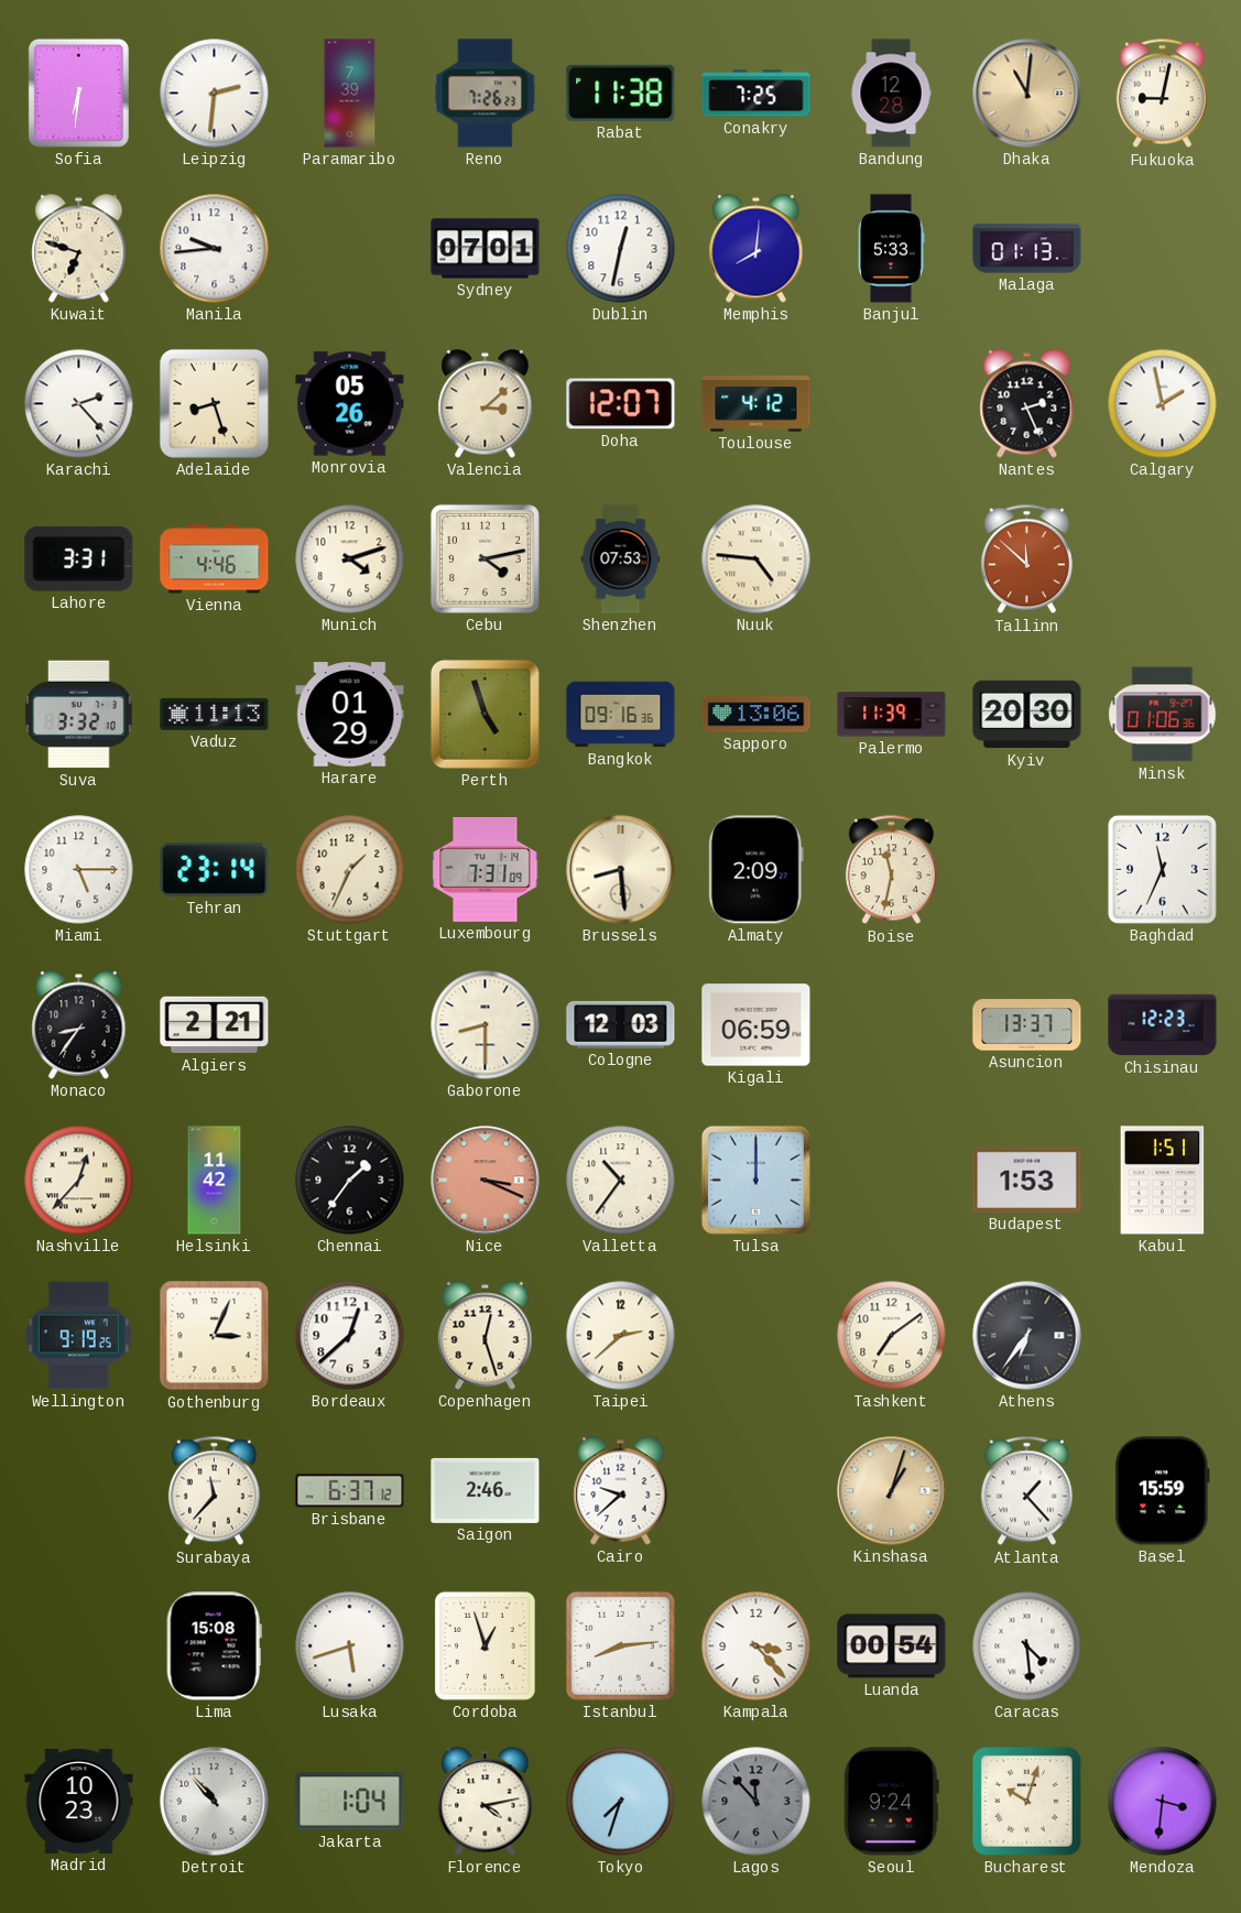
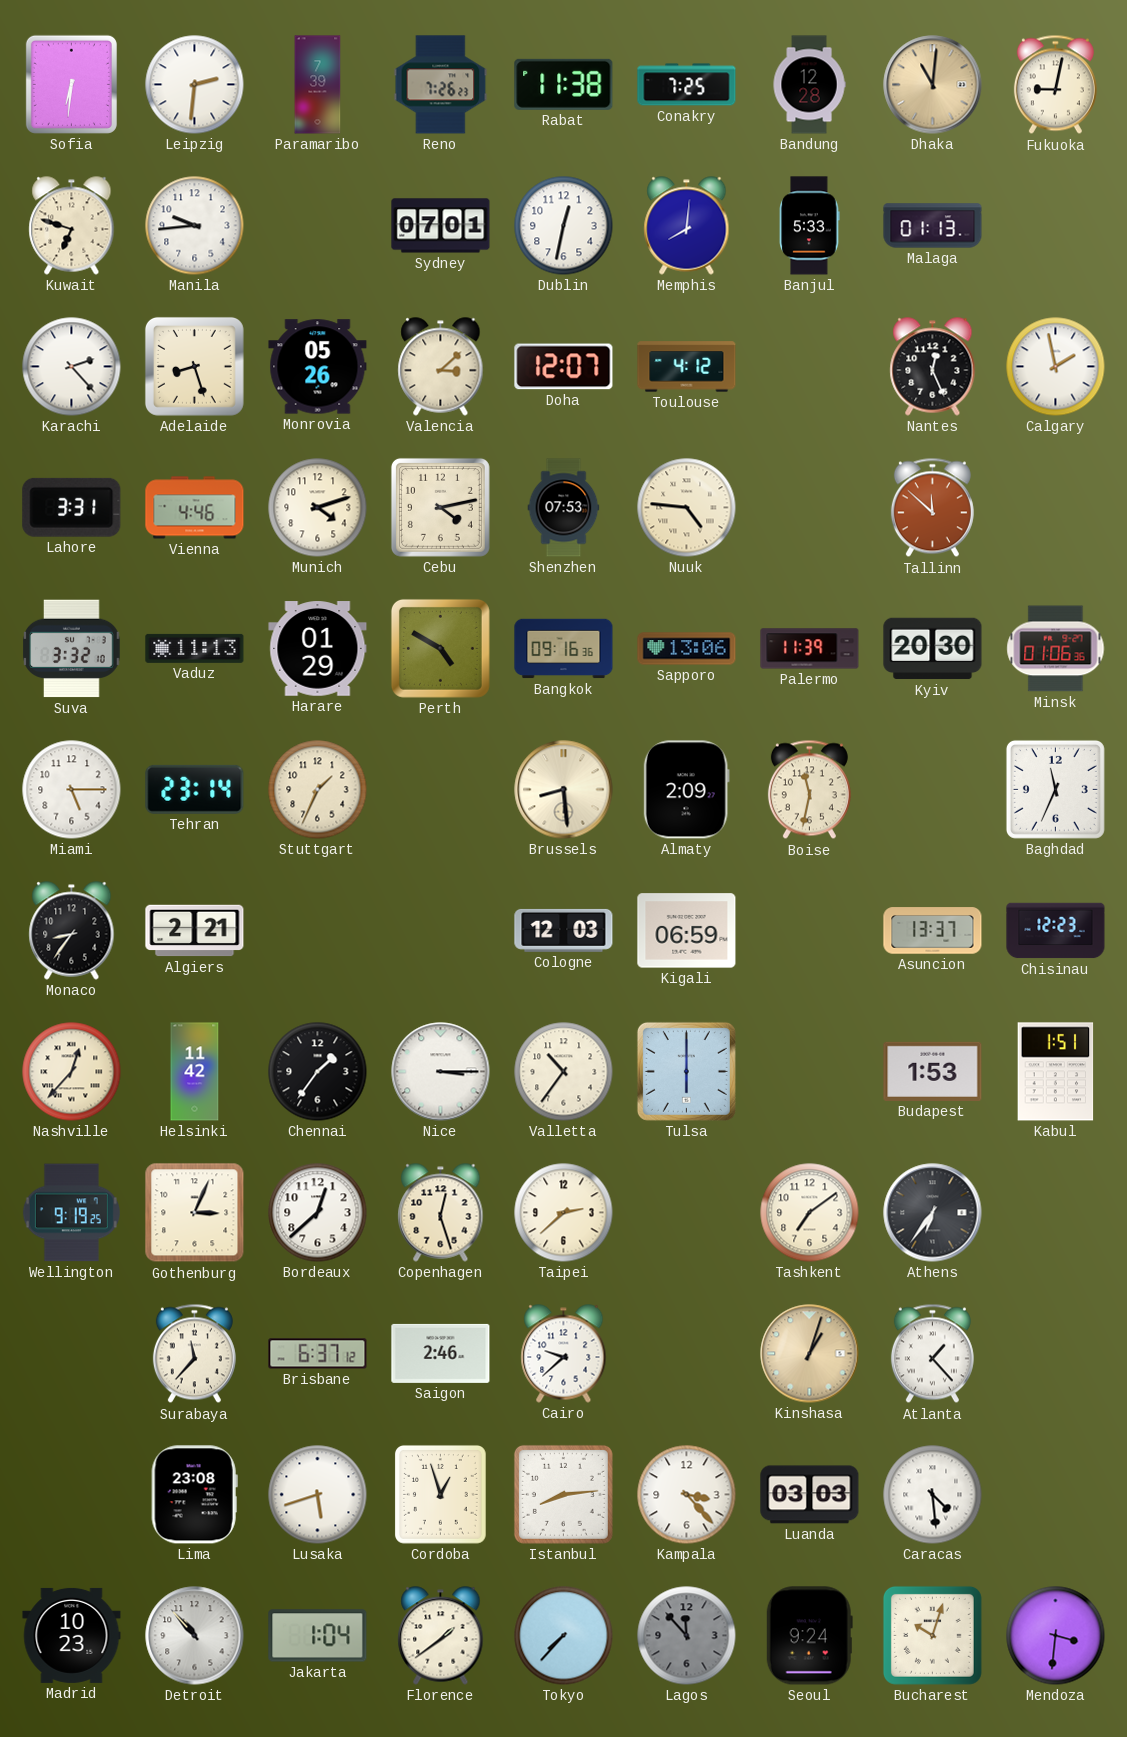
Nantes: 2:26 -> 12:26 (933, 367)
Perth: 4:57 -> 4:50 (440, 648)
Luxembourg: 7:31 -> none (486, 869)
Gaborone: 8:30 -> none (486, 1025)
Nice: 3:19 -> 3:15 (441, 1072)
Nice dial: salmon -> white (441, 1072)
Tulsa: 12:00 -> 6:00 (686, 1071)
Basel: 15:59 -> none (1163, 1491)
Lima: 15:08 -> 23:08 (194, 1495)
Luanda: 00:54 -> 03:03 (810, 1495)
Florence: 4:13 -> 1:39 (441, 1636)
Tokyo: 7:33 -> 7:37 (564, 1636)
